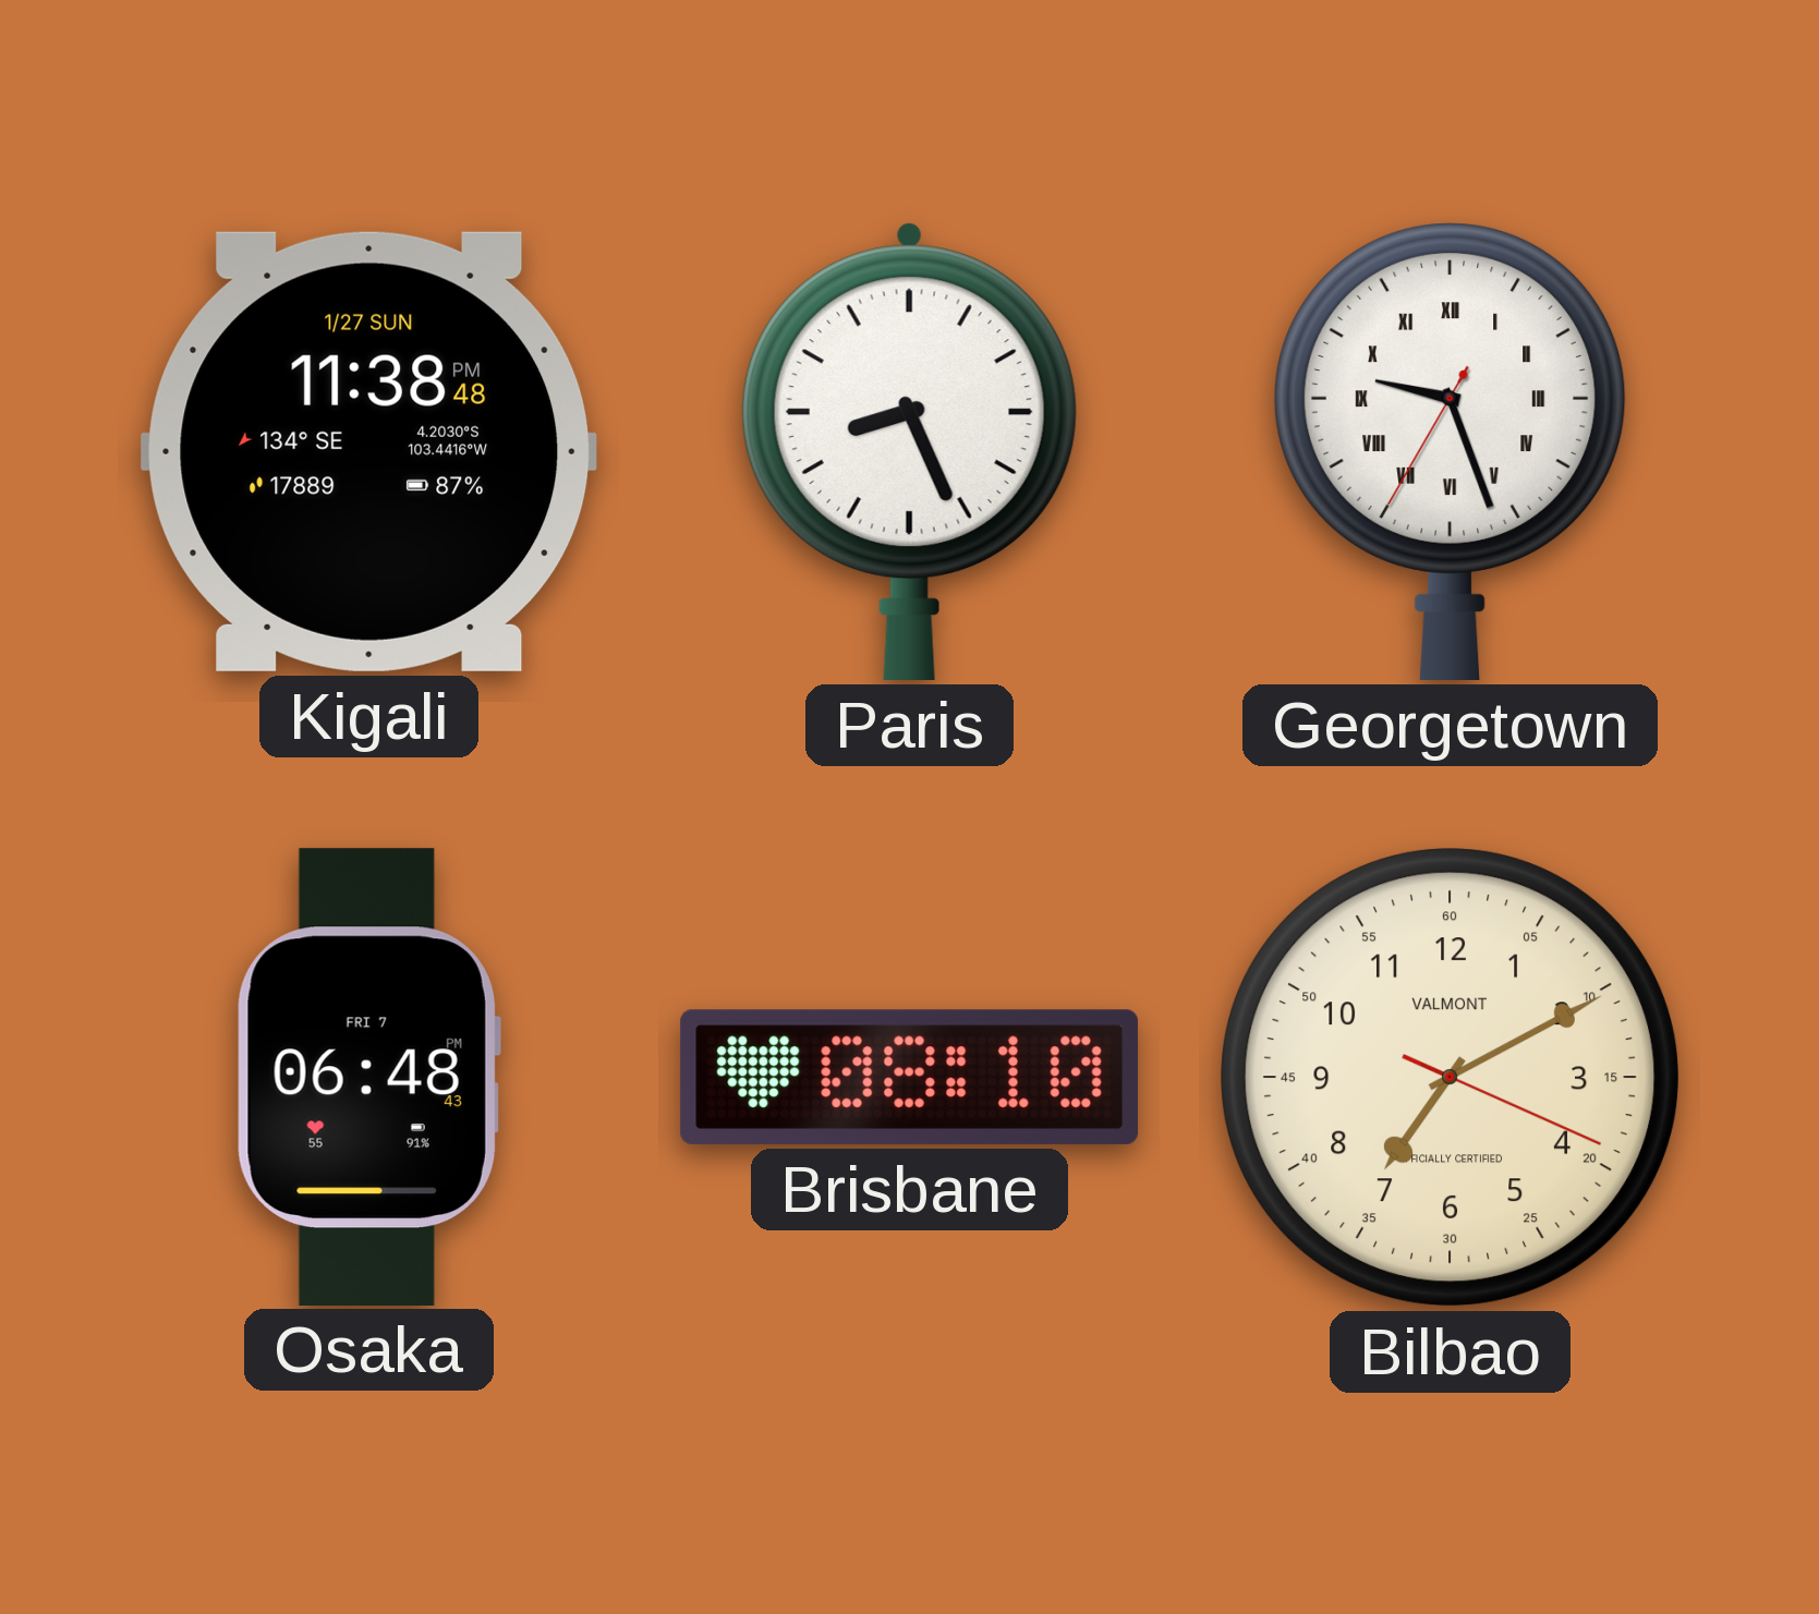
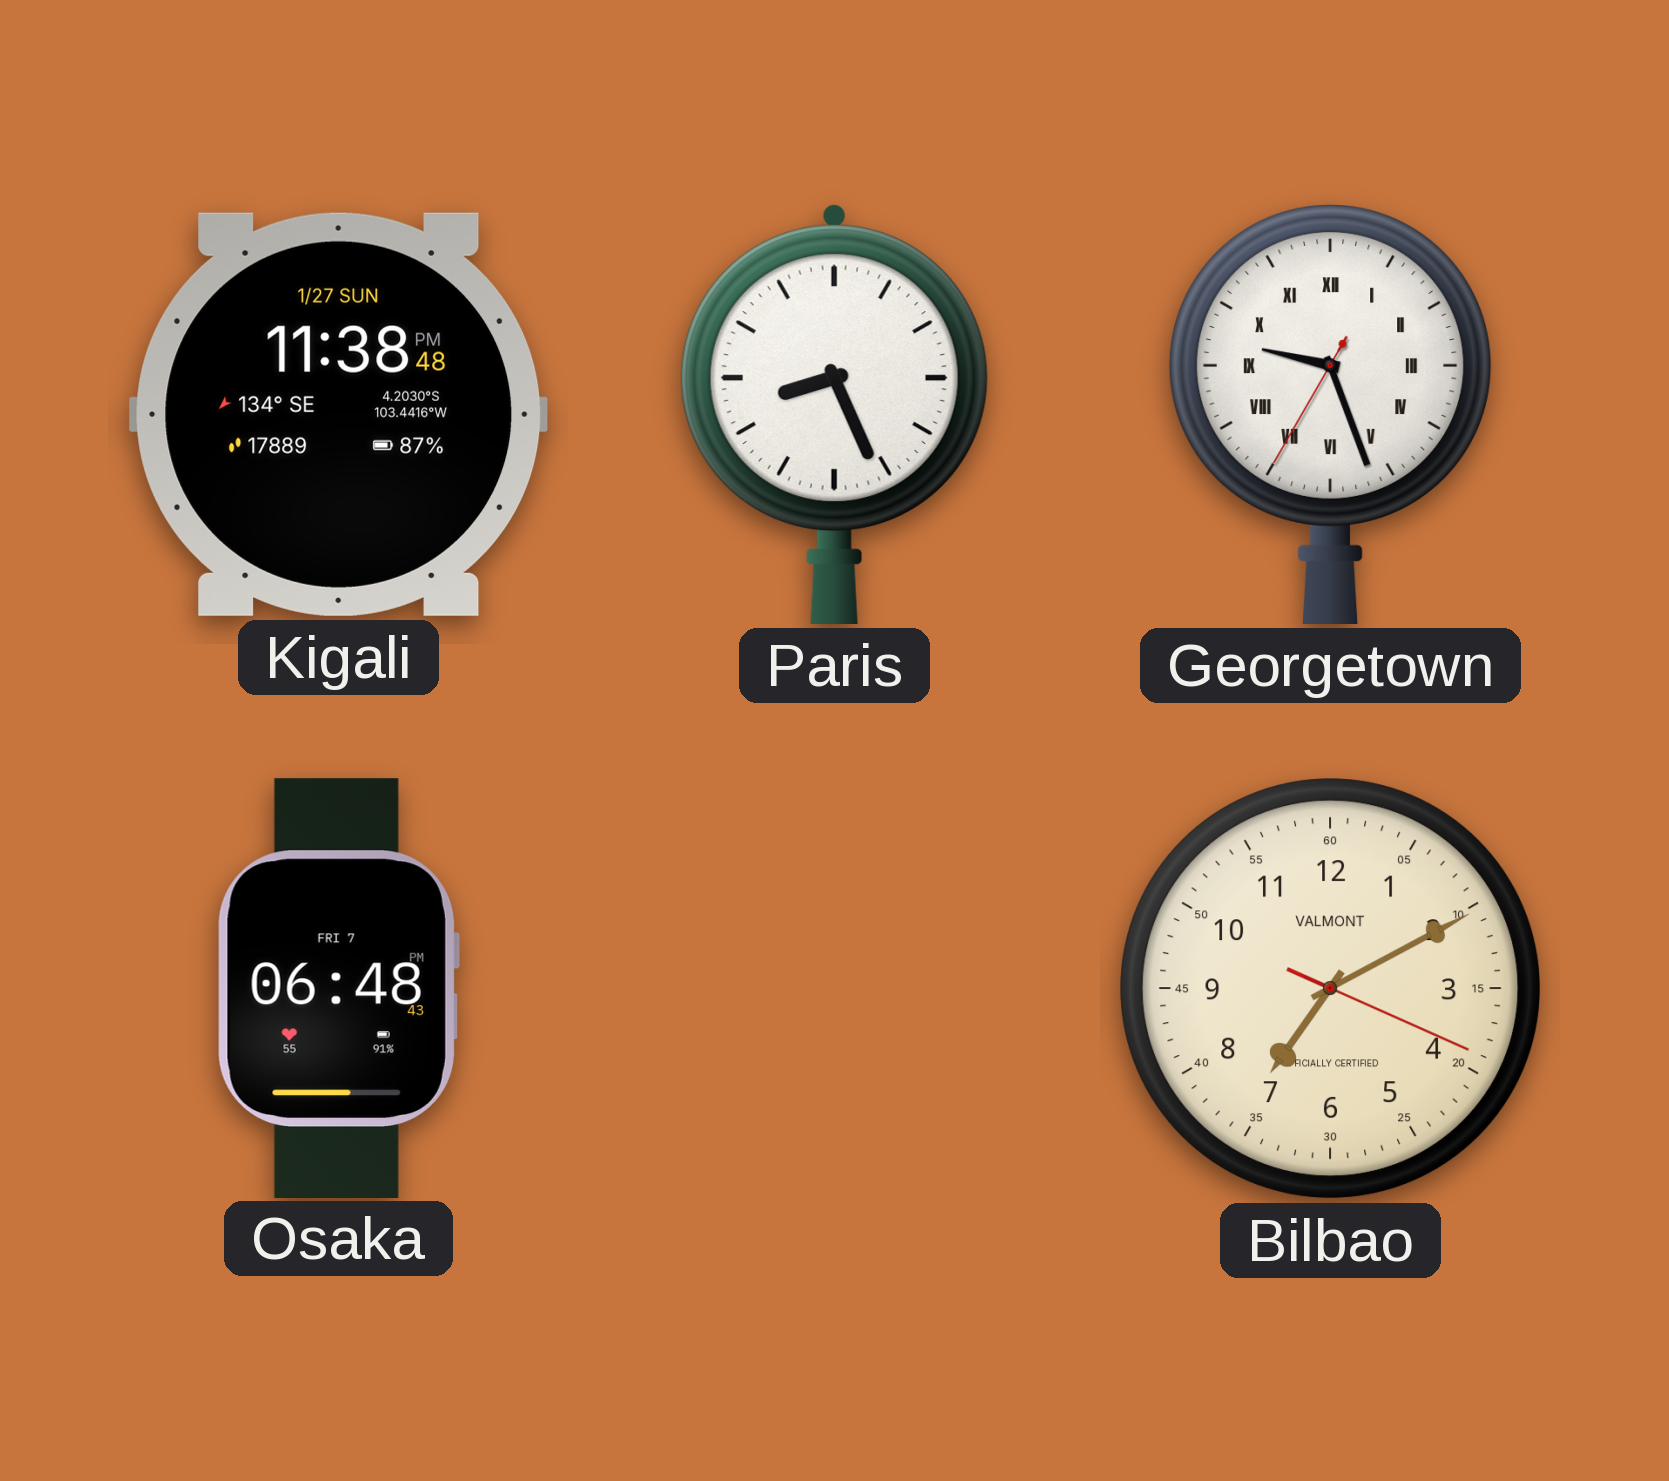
Brisbane: 08:10 -> none (909, 1077)
